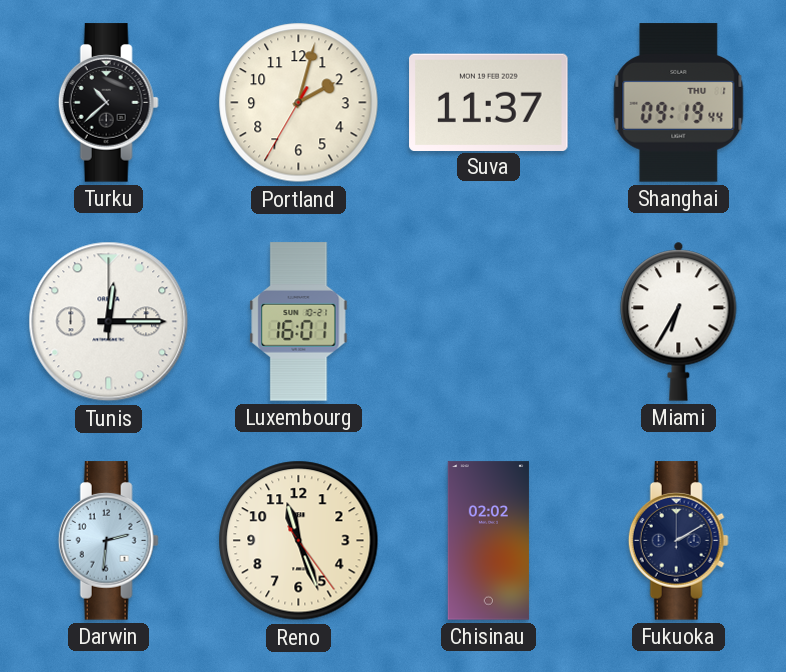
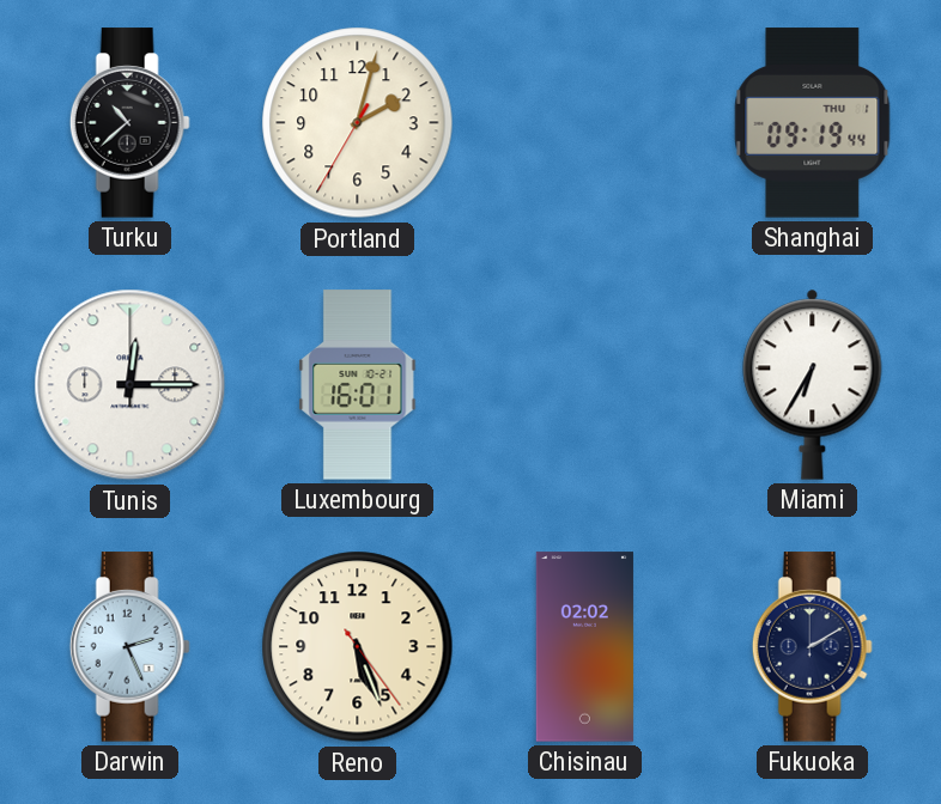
Suva: 11:37 -> none (489, 102)
Darwin: 2:31 -> 2:26 (129, 647)
Reno: 11:26 -> 5:26 (358, 647)
